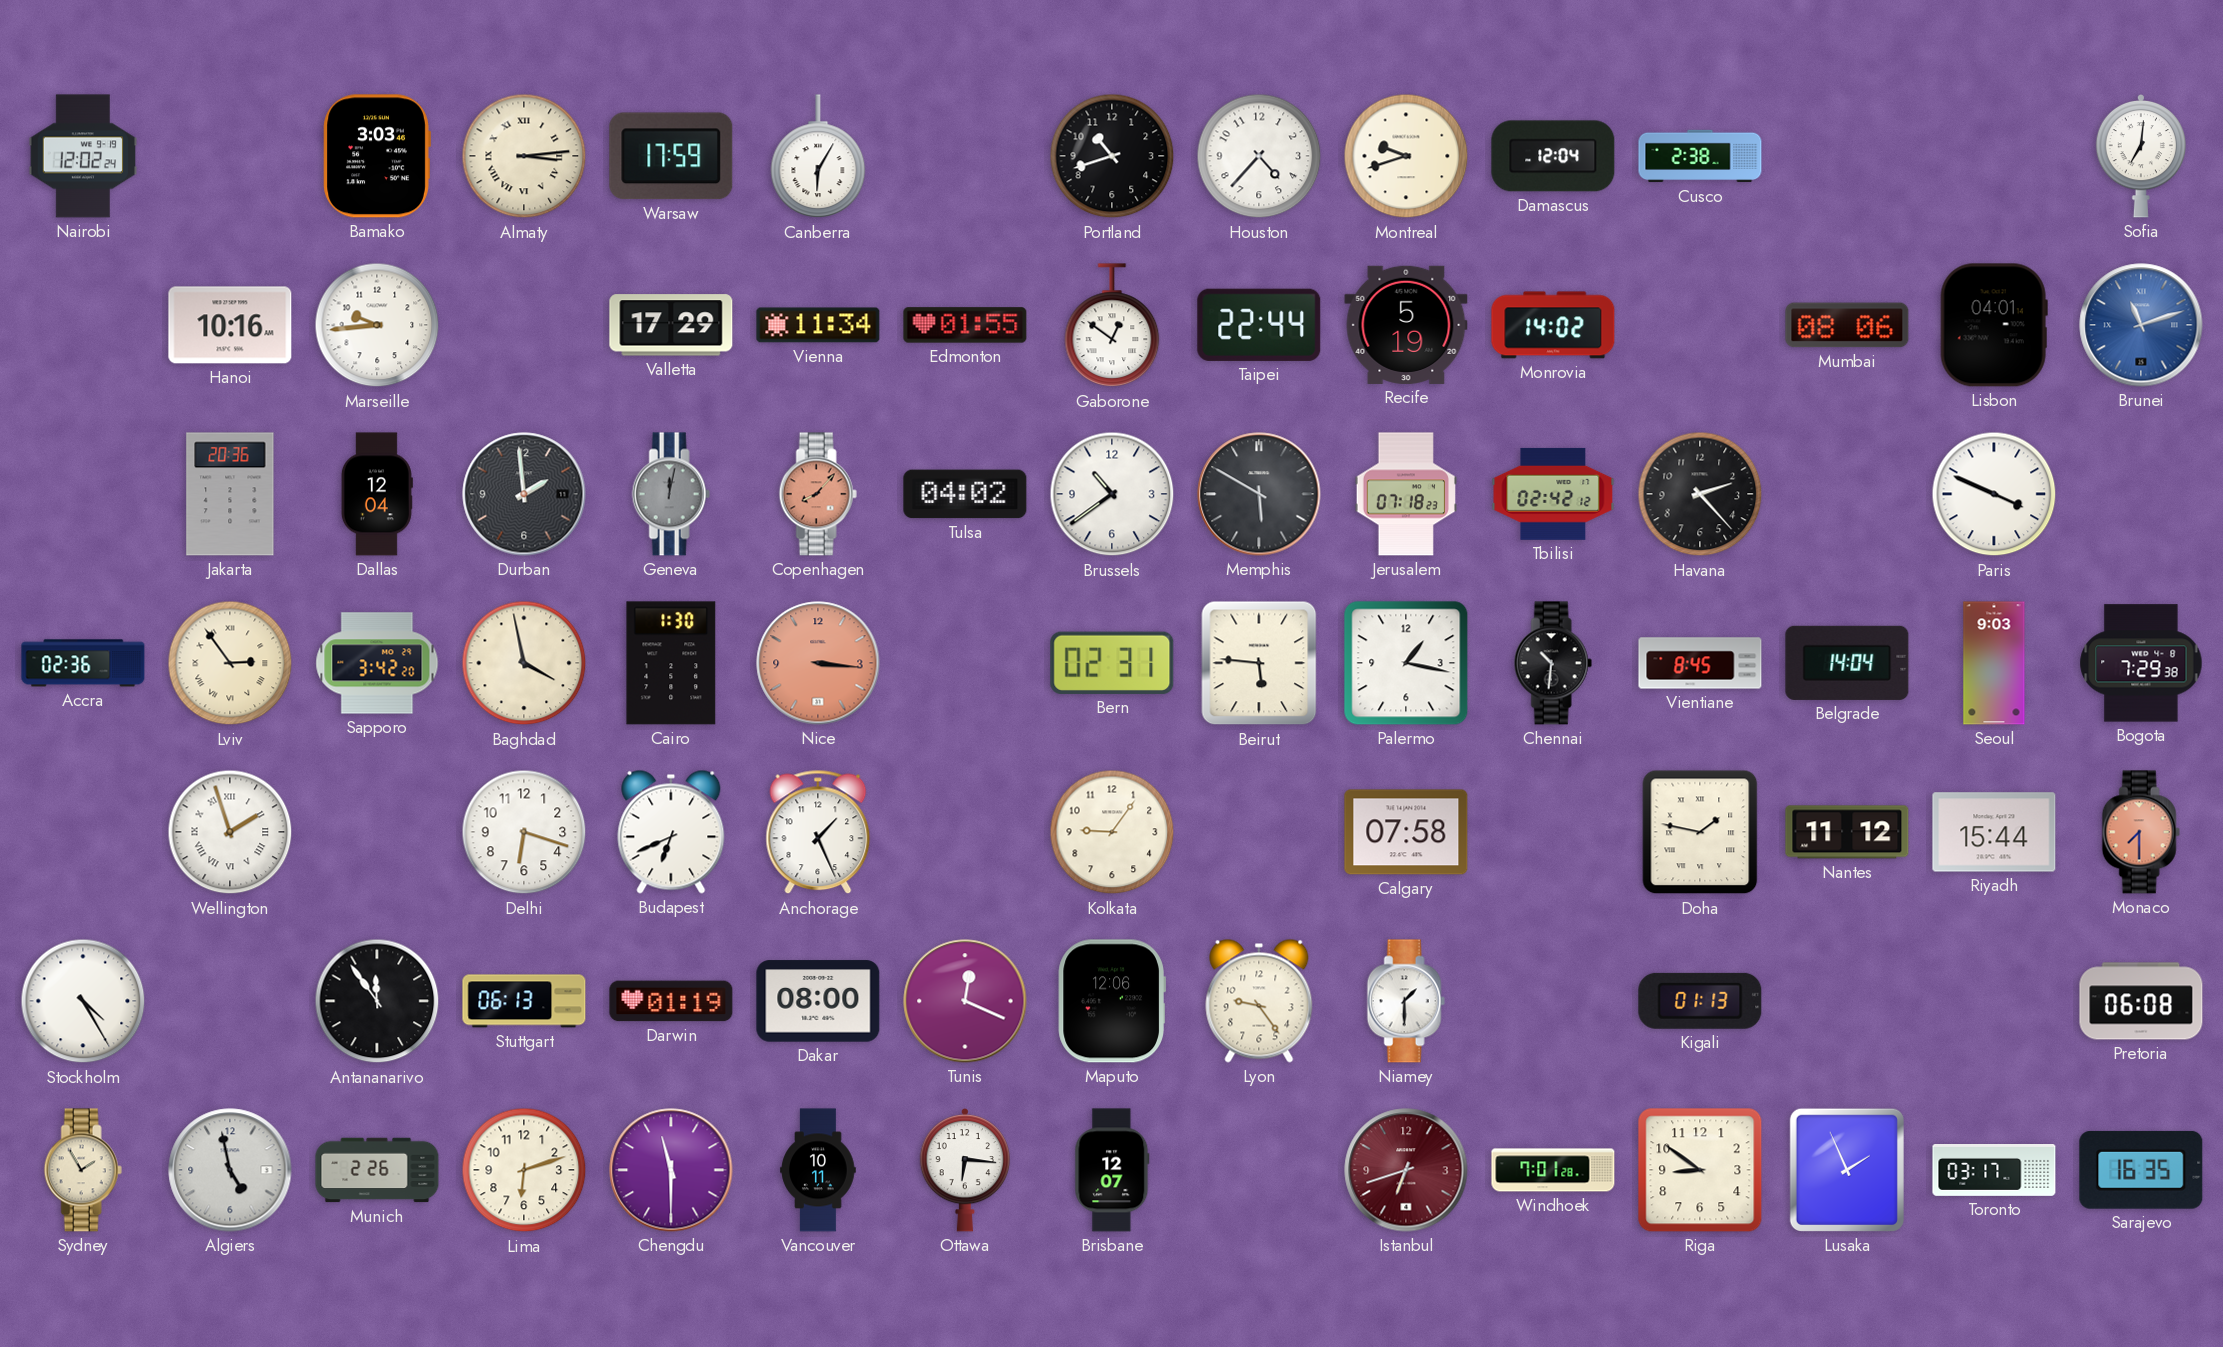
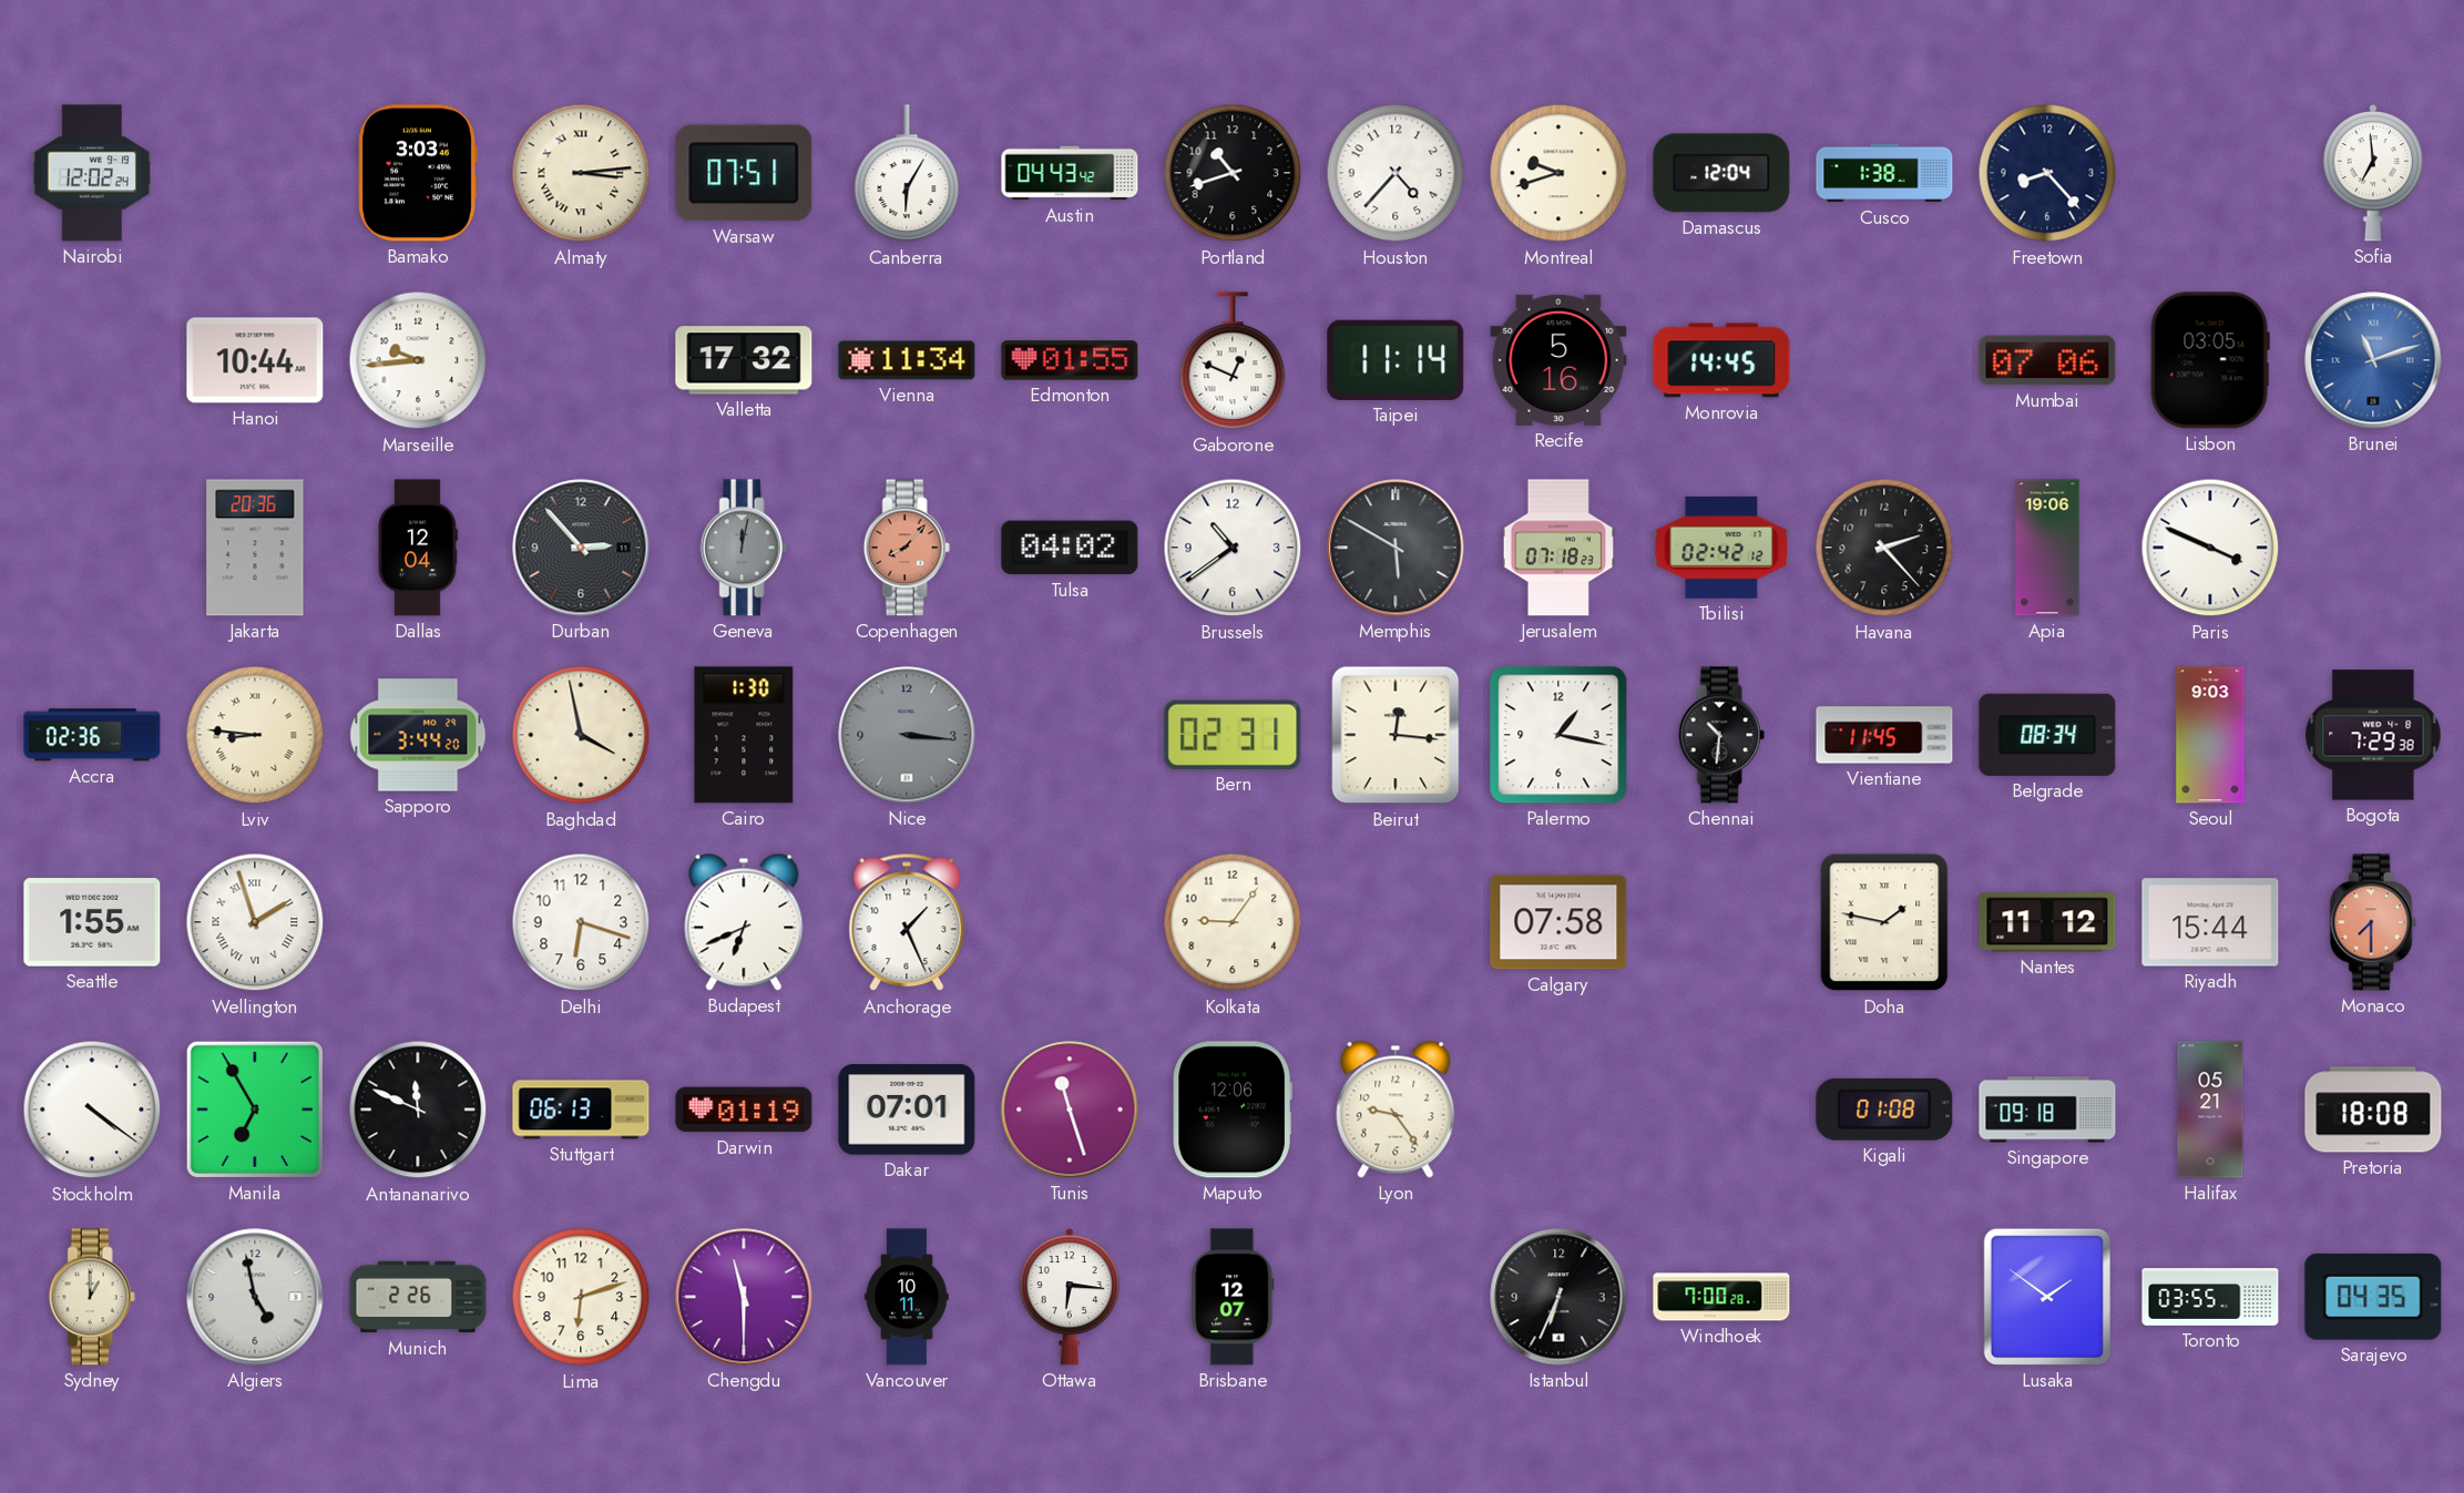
Warsaw: 17:59 -> 07:51 (744, 173)
Austin: none -> 04:43 (1070, 173)
Cusco: 2:38 -> 1:38 (1884, 173)
Freetown: none -> 8:23 (2047, 173)
Sofia: 7:01 -> 6:59 (2373, 173)
Hanoi: 10:16 -> 10:44 (255, 360)
Valletta: 17:29 -> 17:32 (744, 360)
Gaborone: 12:51 -> 12:49 (1233, 361)
Taipei: 22:44 -> 11:14 (1395, 360)
Recife: 5:19 -> 5:16 (1558, 360)
Monrovia: 14:02 -> 14:45 (1721, 360)
Mumbai: 08:06 -> 07:06 (2047, 360)
Lisbon: 04:01 -> 03:05 (2210, 360)
Durban: 1:59 -> 2:53 (581, 548)
Apia: none -> 19:06 (2047, 548)
Lviv: 2:54 -> 8:46 (255, 735)
Sapporo: 3:42 -> 3:44 (418, 735)
Nice dial: salmon -> grey (907, 735)
Beirut: 5:46 -> 12:16 (1395, 735)
Vientiane: 8:45 -> 11:45 (1884, 735)
Belgrade: 14:04 -> 08:34 (2047, 735)
Seattle: none -> 1:55 (92, 922)
Stockholm: 4:25 -> 4:21 (92, 1109)
Manila: none -> 6:55 (255, 1109)
Antananarivo: 11:54 -> 11:49 (418, 1109)
Dakar: 08:00 -> 07:01 (907, 1109)
Tunis: 12:19 -> 11:27 (1070, 1109)
Niamey: 1:30 -> none (1406, 1001)
Kigali: 01:13 -> 01:08 (1884, 1109)
Singapore: none -> 09:18 (2047, 1109)
Halifax: none -> 05:21 (2210, 1109)
Pretoria: 06:08 -> 18:08 (2373, 1109)
Sydney: 1:55 -> 1:00 (92, 1297)
Istanbul: 6:42 -> 6:34 (1558, 1297)
Istanbul dial: burgundy -> black (1558, 1297)
Windhoek: 7:01 -> 7:00 (1721, 1297)
Riga: 8:51 -> none (1700, 1170)
Lusaka: 1:56 -> 1:51 (2047, 1297)
Toronto: 03:17 -> 03:55 (2210, 1298)
Sarajevo: 16:35 -> 04:35 (2373, 1297)
